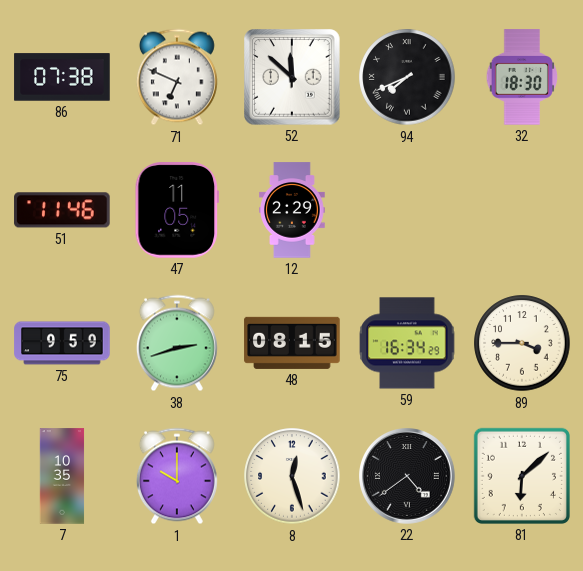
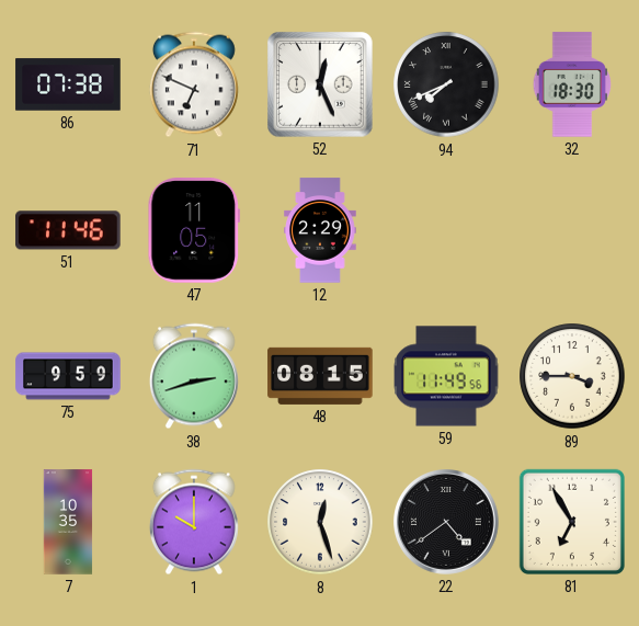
52: 11:52 -> 12:26 (320, 84)
59: 16:34 -> 11:49 (446, 376)
81: 6:08 -> 6:55 (572, 522)
